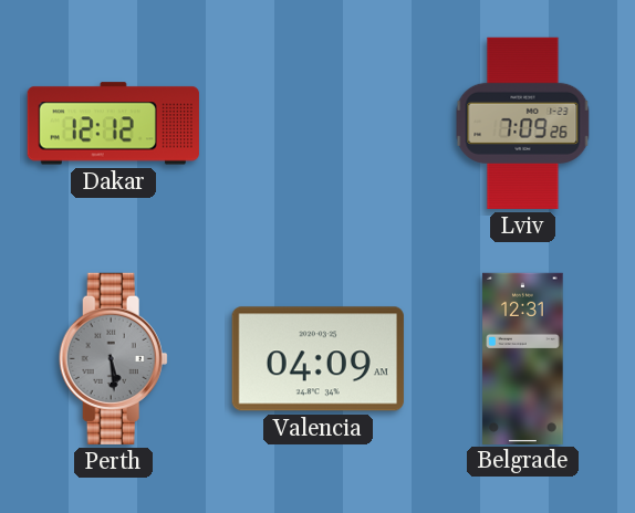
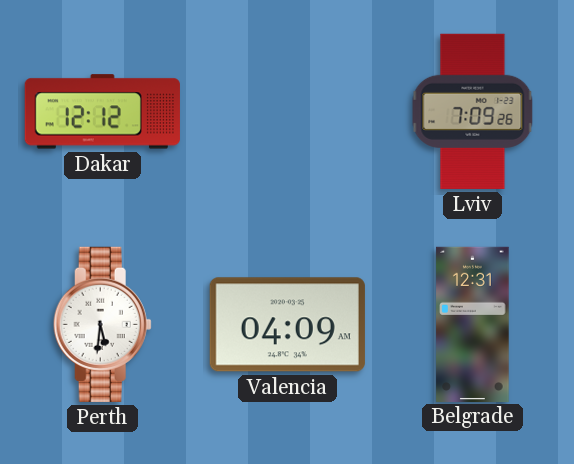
Perth: 5:29 -> 5:31 (102, 324)
Perth dial: grey -> white (102, 324)
